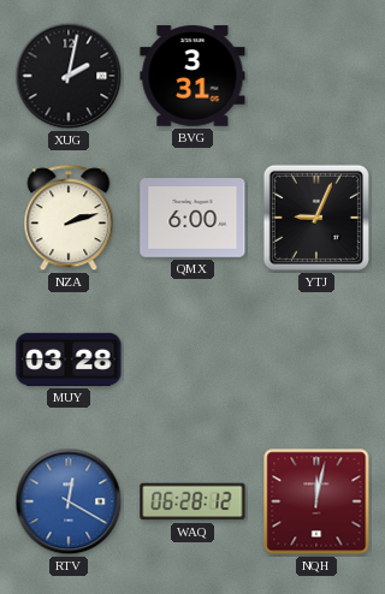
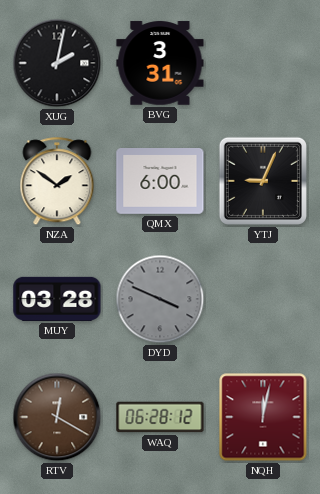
NZA: 2:12 -> 1:51 (57, 182)
DYD: none -> 3:49 (160, 299)
RTV dial: blue -> brown (57, 417)
